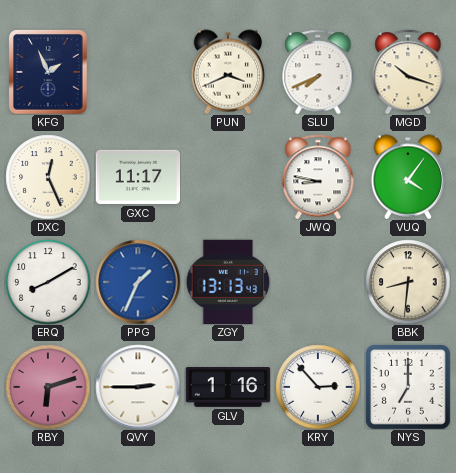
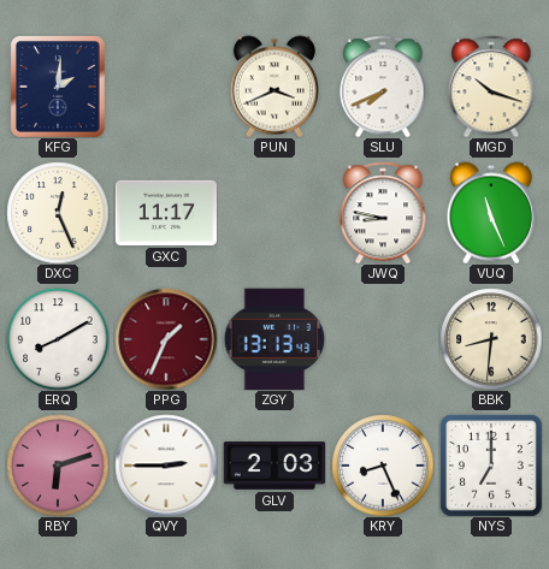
KFG: 1:56 -> 2:01 (59, 87)
VUQ: 4:06 -> 11:26 (490, 213)
PPG dial: blue -> burgundy (166, 339)
GLV: 1:16 -> 2:03 (274, 466)
KRY: 2:53 -> 8:26 (383, 466)
